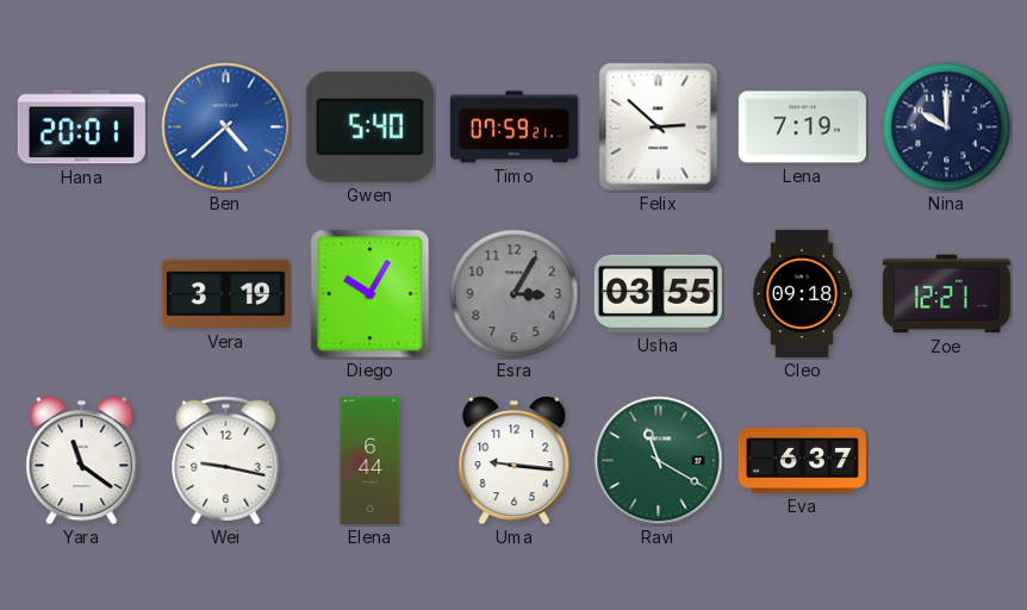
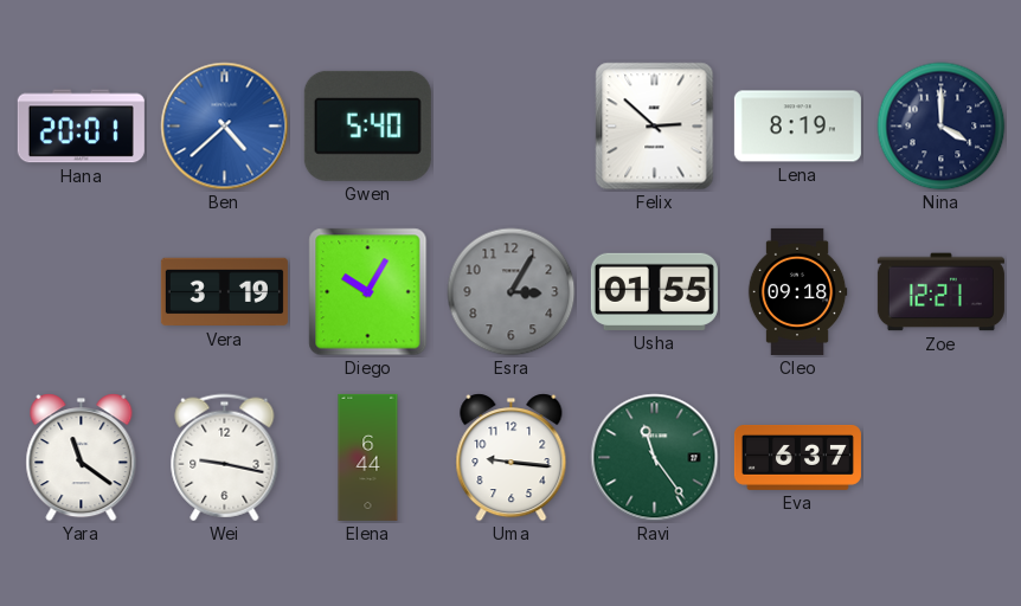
Timo: 07:59 -> none (513, 127)
Lena: 7:19 -> 8:19 (797, 127)
Nina: 10:00 -> 4:00 (942, 127)
Usha: 03:55 -> 01:55 (654, 291)
Ravi: 11:20 -> 11:24 (655, 458)
